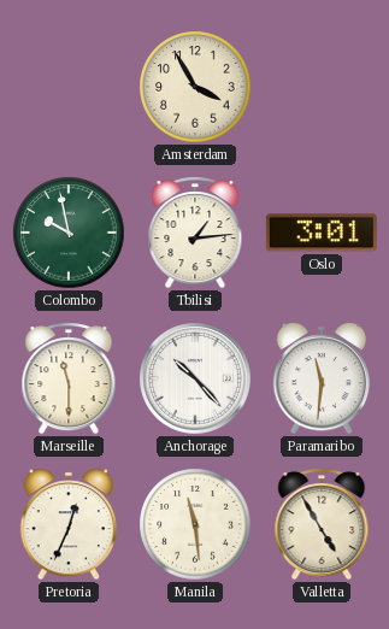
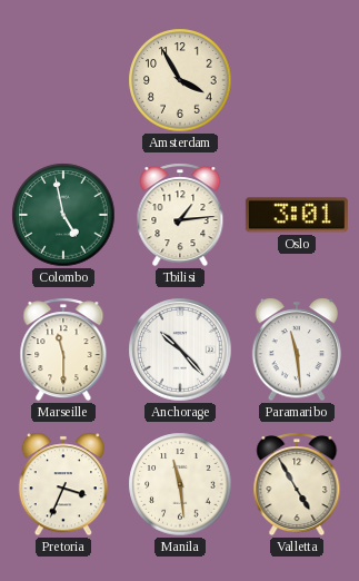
Colombo: 9:58 -> 4:58 (63, 215)
Paramaribo: 11:31 -> 11:29 (296, 349)
Pretoria: 12:34 -> 3:34 (62, 484)
